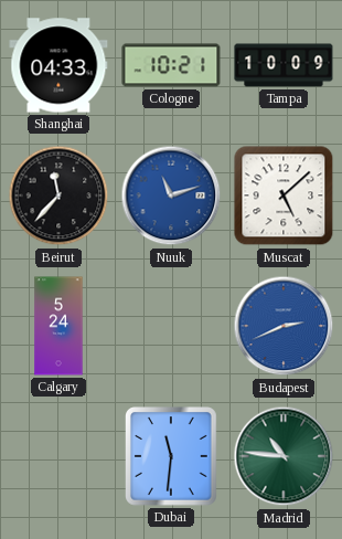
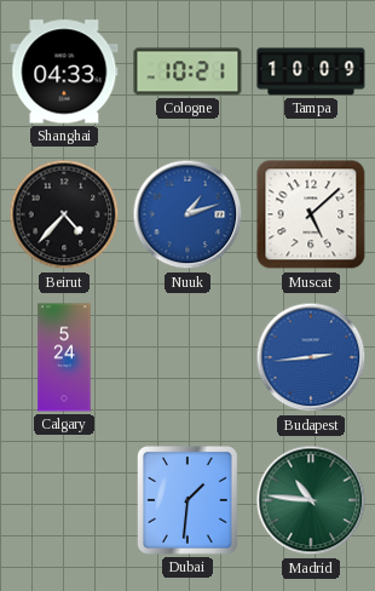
Beirut: 11:37 -> 4:37 (64, 214)
Nuuk: 11:12 -> 1:12 (187, 214)
Budapest: 2:41 -> 2:44 (311, 357)
Dubai: 11:31 -> 1:31 (189, 501)
